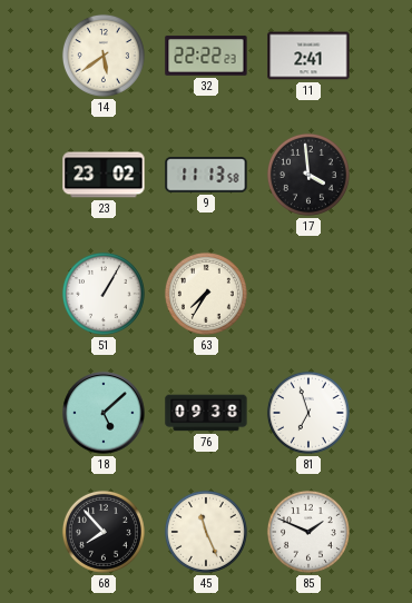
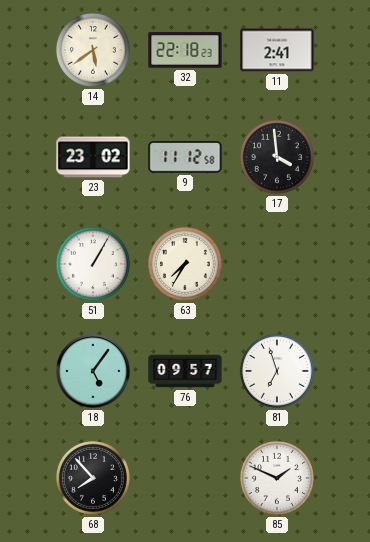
32: 22:22 -> 22:18 (185, 50)
9: 11:13 -> 11:12 (185, 157)
18: 5:08 -> 5:06 (93, 371)
76: 09:38 -> 09:57 (185, 371)
45: 11:26 -> none (206, 532)
